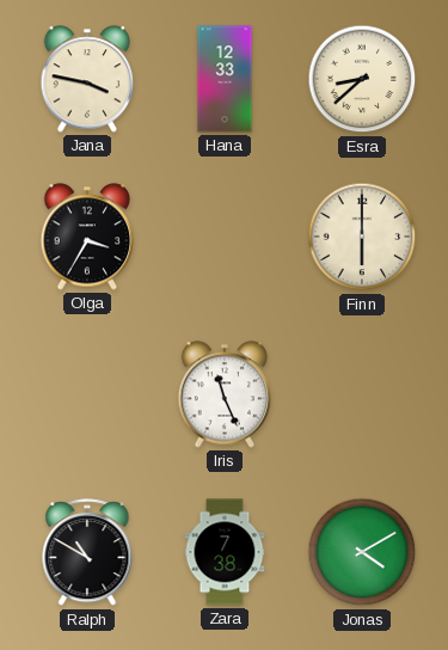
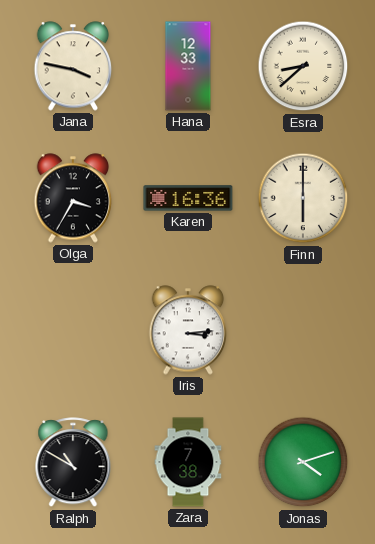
Karen: none -> 16:36 (188, 198)
Iris: 11:26 -> 3:14 (188, 330)
Jonas: 4:10 -> 4:12 (303, 462)
